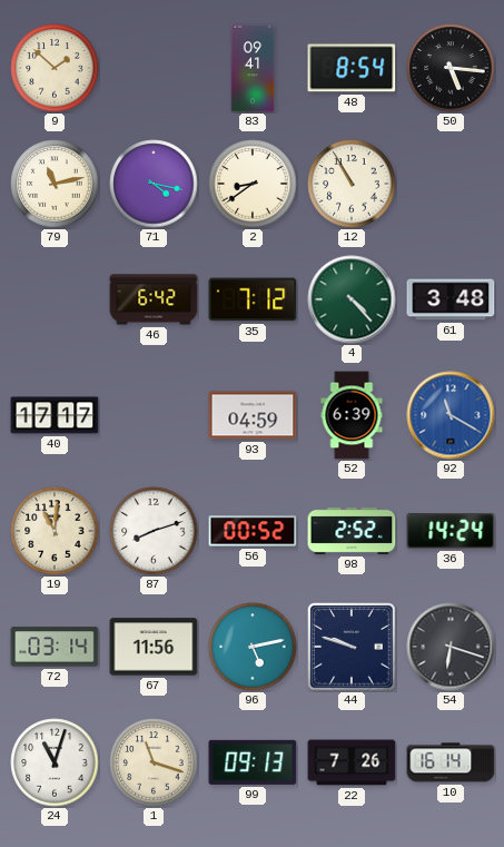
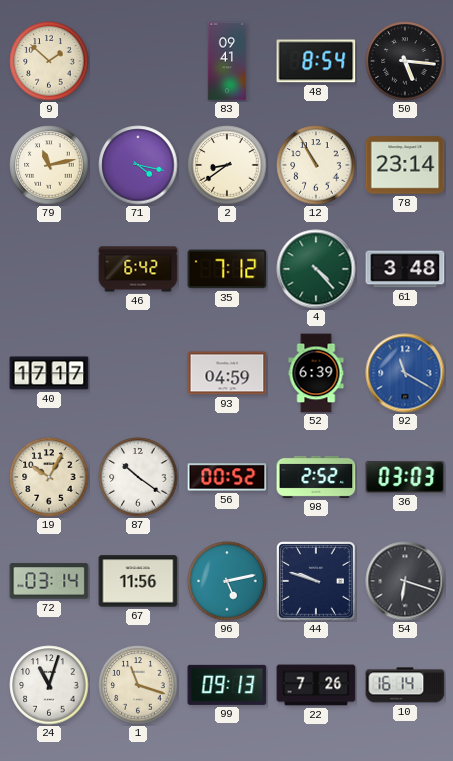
78: none -> 23:14 (405, 165)
19: 11:01 -> 10:05 (49, 477)
87: 8:12 -> 10:21 (138, 477)
36: 14:24 -> 03:03 (405, 477)
